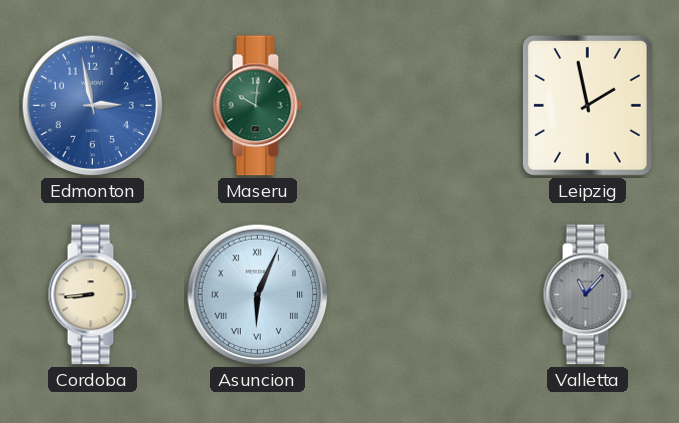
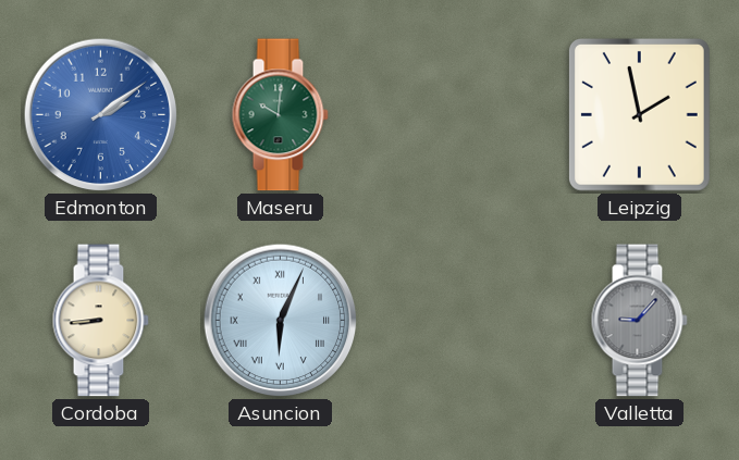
Edmonton: 2:58 -> 2:09 (101, 115)
Valletta: 11:07 -> 9:07 (639, 321)
